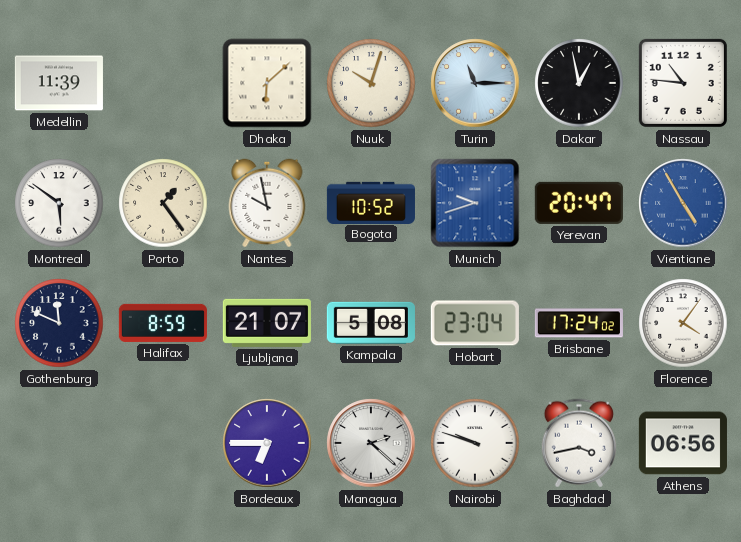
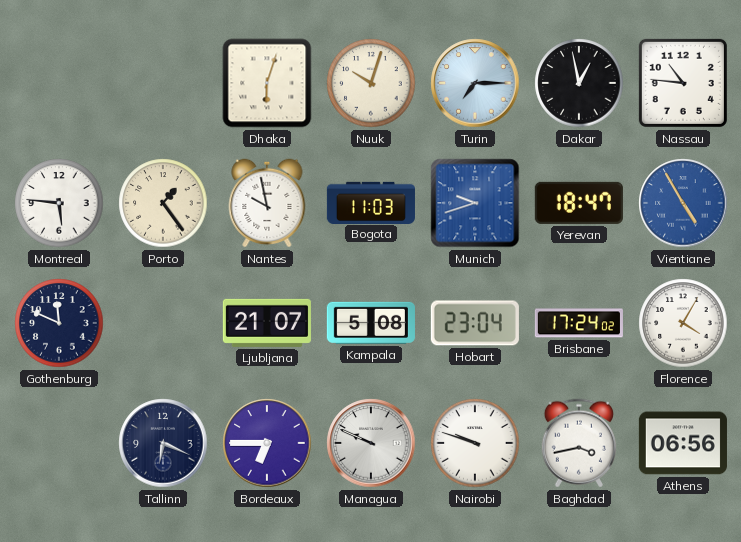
Medellin: 11:39 -> none (59, 83)
Dhaka: 6:08 -> 6:03 (267, 83)
Turin: 11:15 -> 7:15 (475, 83)
Montreal: 5:51 -> 5:46 (59, 203)
Bogota: 10:52 -> 11:03 (371, 202)
Yerevan: 20:47 -> 18:47 (579, 203)
Halifax: 8:59 -> none (163, 323)
Florence: 4:06 -> 4:05 (683, 323)
Tallinn: none -> 6:19 (163, 443)
Managua: 2:22 -> 9:49 (371, 443)
